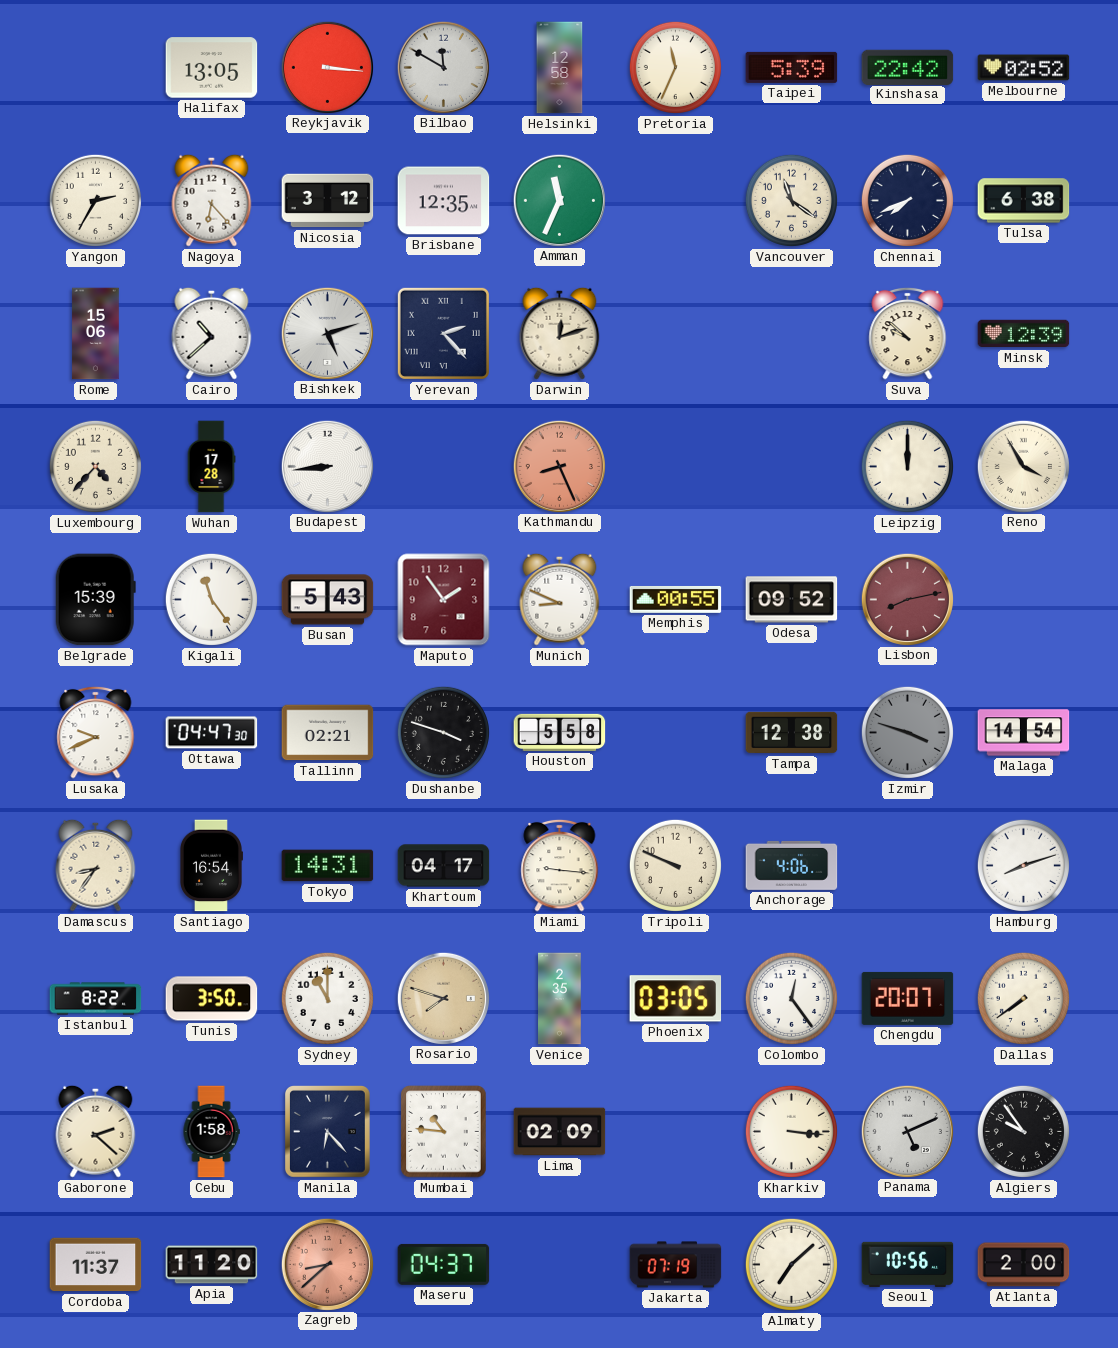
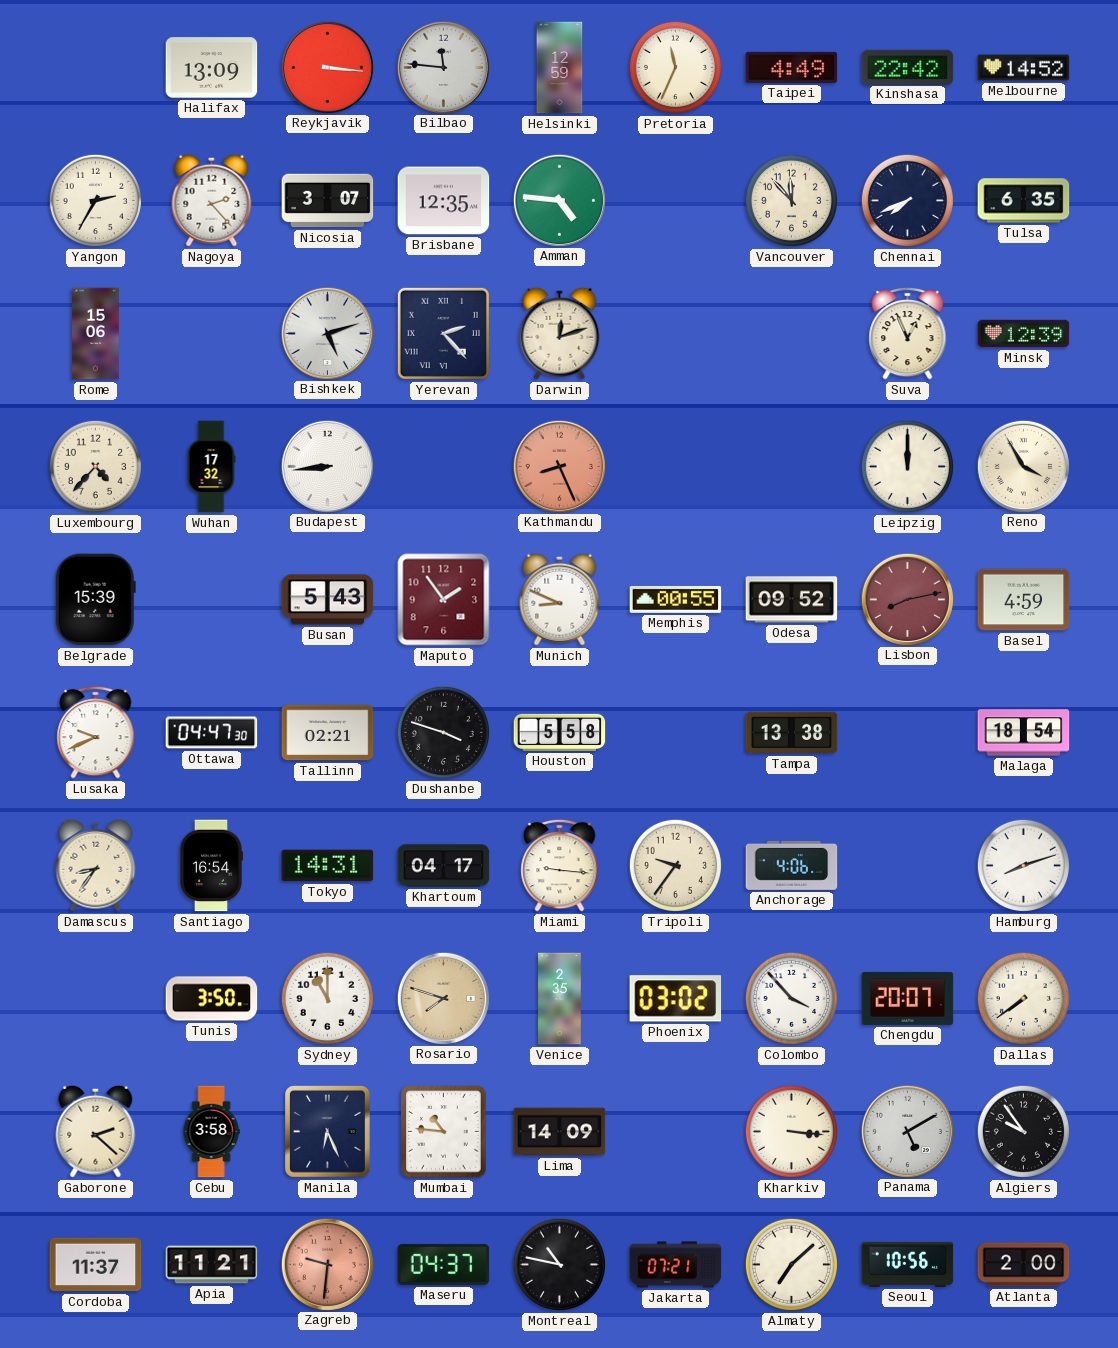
Halifax: 13:05 -> 13:09 (212, 68)
Bilbao: 11:50 -> 11:46 (443, 67)
Helsinki: 12:58 -> 12:59 (560, 68)
Taipei: 5:39 -> 4:49 (792, 67)
Melbourne: 02:52 -> 14:52 (1024, 68)
Nagoya: 6:23 -> 2:23 (212, 200)
Nicosia: 3:12 -> 3:07 (328, 201)
Amman: 11:34 -> 4:46 (559, 200)
Vancouver: 11:21 -> 11:53 (791, 200)
Tulsa: 6:38 -> 6:35 (1024, 201)
Cairo: 10:38 -> none (212, 333)
Suva: 9:52 -> 12:56 (908, 333)
Wuhan: 17:28 -> 17:32 (211, 467)
Kigali: 11:24 -> none (211, 599)
Basel: none -> 4:59 (1024, 600)
Tampa: 12:38 -> 13:38 (792, 733)
Izmir: 3:48 -> none (907, 732)
Malaga: 14:54 -> 18:54 (1024, 733)
Tripoli: 9:49 -> 9:36 (675, 865)
Istanbul: 8:22 -> none (96, 999)
Phoenix: 03:05 -> 03:02 (676, 999)
Colombo: 12:24 -> 3:53 (791, 998)
Cebu: 1:58 -> 3:58 (211, 1132)
Manila: 6:23 -> 6:26 (328, 1132)
Lima: 02:09 -> 14:09 (560, 1132)
Panama: 5:11 -> 5:10 (907, 1131)
Apia: 11:20 -> 11:21 (212, 1265)
Zagreb: 8:38 -> 9:31 (327, 1264)
Montreal: none -> 10:47 (559, 1264)
Jakarta: 07:19 -> 07:21 (676, 1265)
